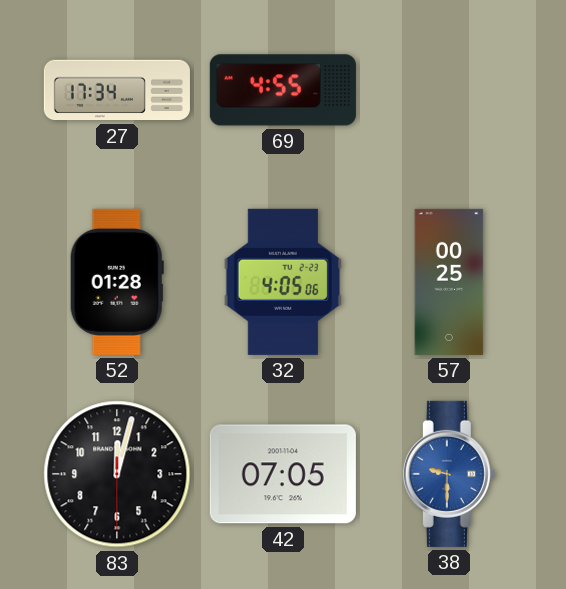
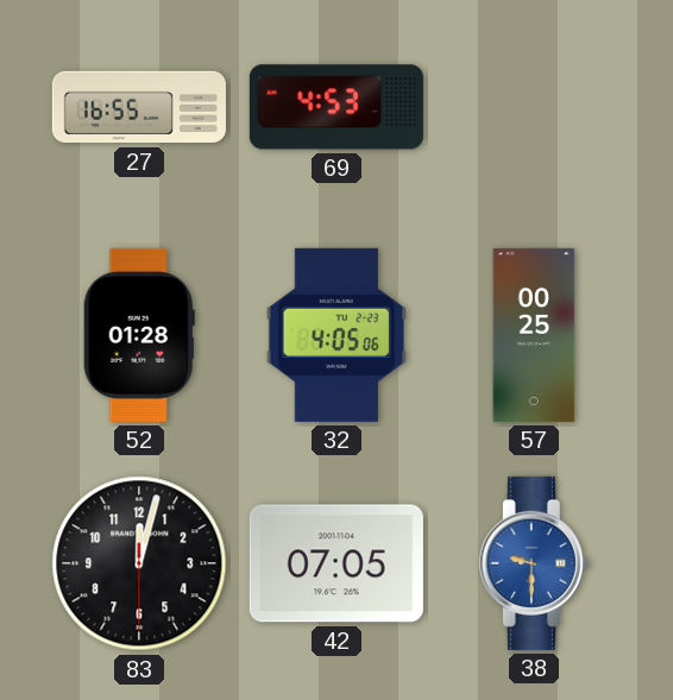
27: 17:34 -> 16:55 (139, 107)
69: 4:55 -> 4:53 (336, 107)
